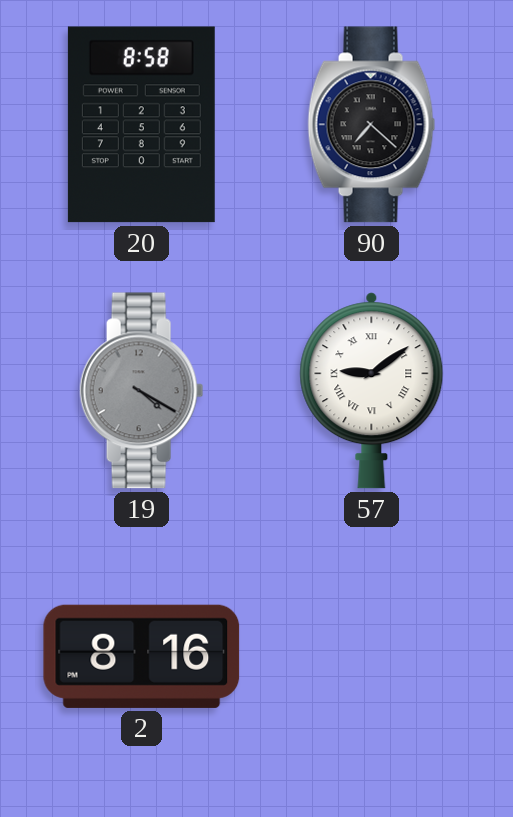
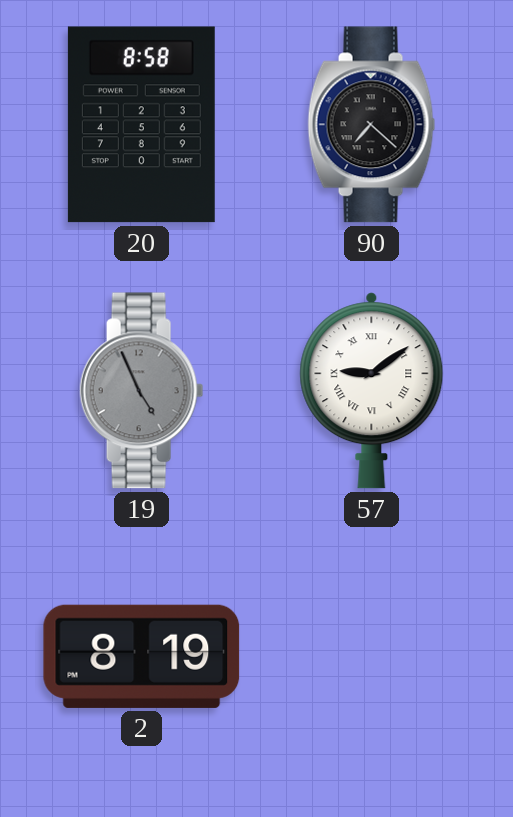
19: 4:20 -> 4:56 (142, 391)
2: 8:16 -> 8:19 (142, 656)
